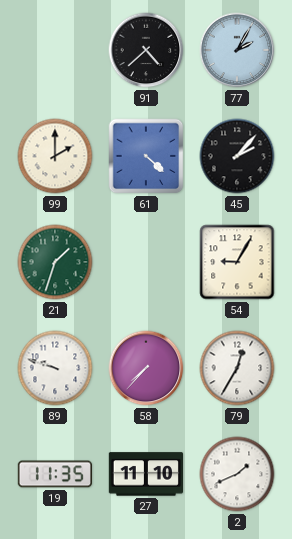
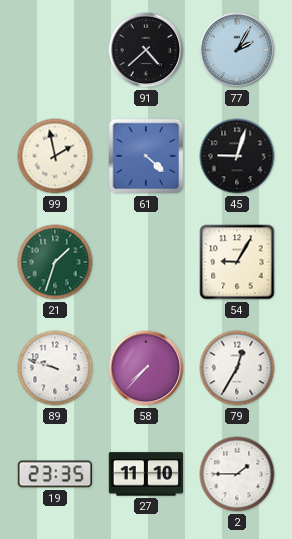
99: 2:00 -> 1:58 (55, 156)
45: 2:07 -> 9:03 (237, 156)
19: 11:35 -> 23:35 (55, 474)
2: 1:41 -> 1:45 (237, 474)
